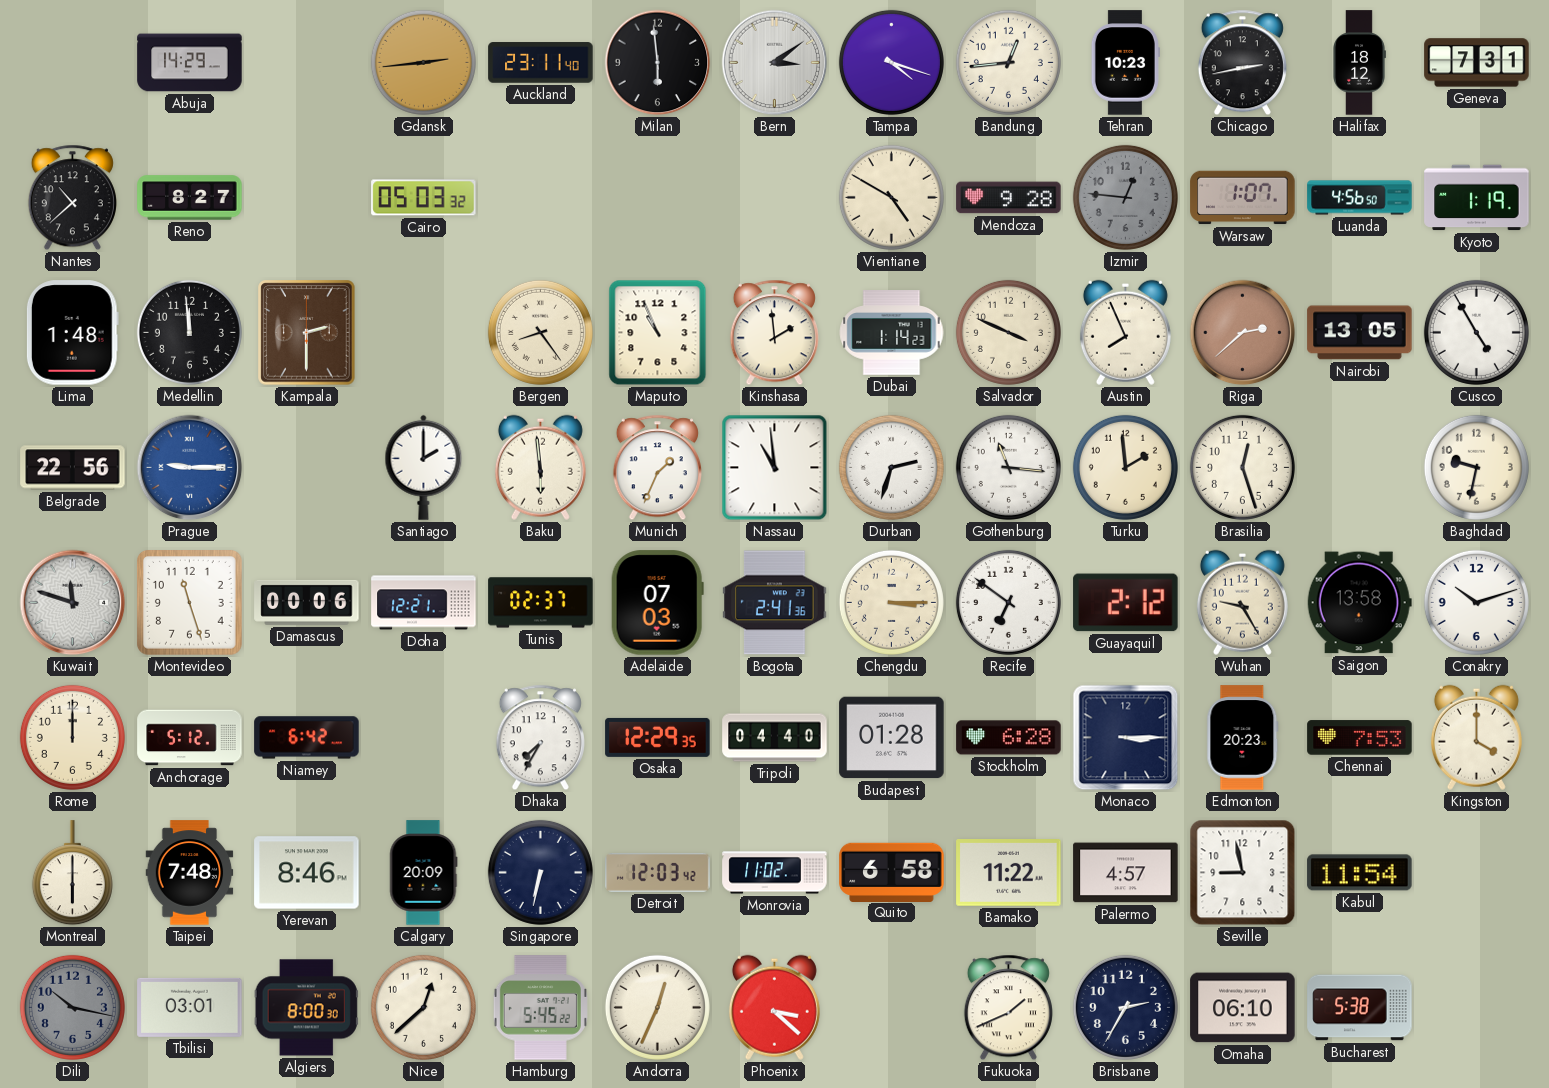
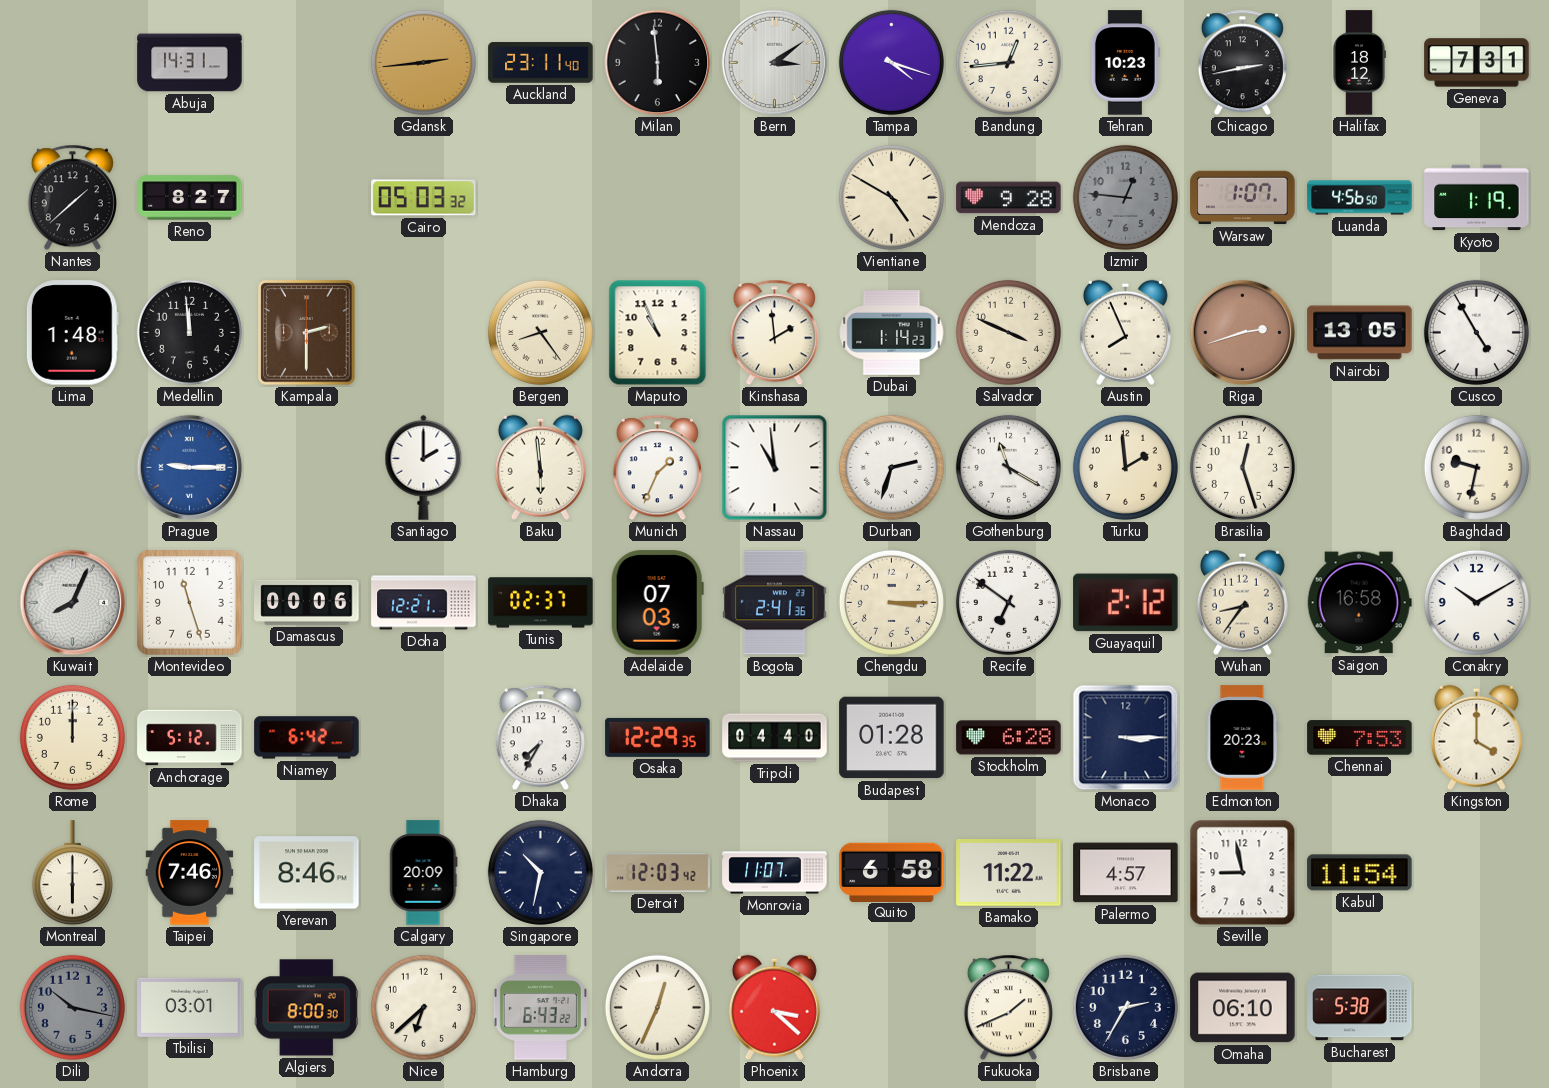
Abuja: 14:29 -> 14:31 (190, 63)
Nantes: 10:38 -> 1:38 (72, 198)
Riga: 2:38 -> 2:42 (1243, 333)
Belgrade: 22:56 -> none (73, 468)
Gothenburg: 11:16 -> 11:20 (1008, 467)
Kuwait: 11:48 -> 8:04 (73, 603)
Wuhan: 9:25 -> 8:36 (1242, 602)
Saigon: 13:58 -> 16:58 (1359, 603)
Conakry: 10:12 -> 10:10 (1476, 602)
Taipei: 7:48 -> 7:46 (190, 873)
Singapore: 6:32 -> 10:32 (540, 872)
Monrovia: 11:02 -> 11:07 (775, 873)
Nice: 12:38 -> 6:38 (423, 1007)
Hamburg: 5:45 -> 6:43 (540, 1008)
